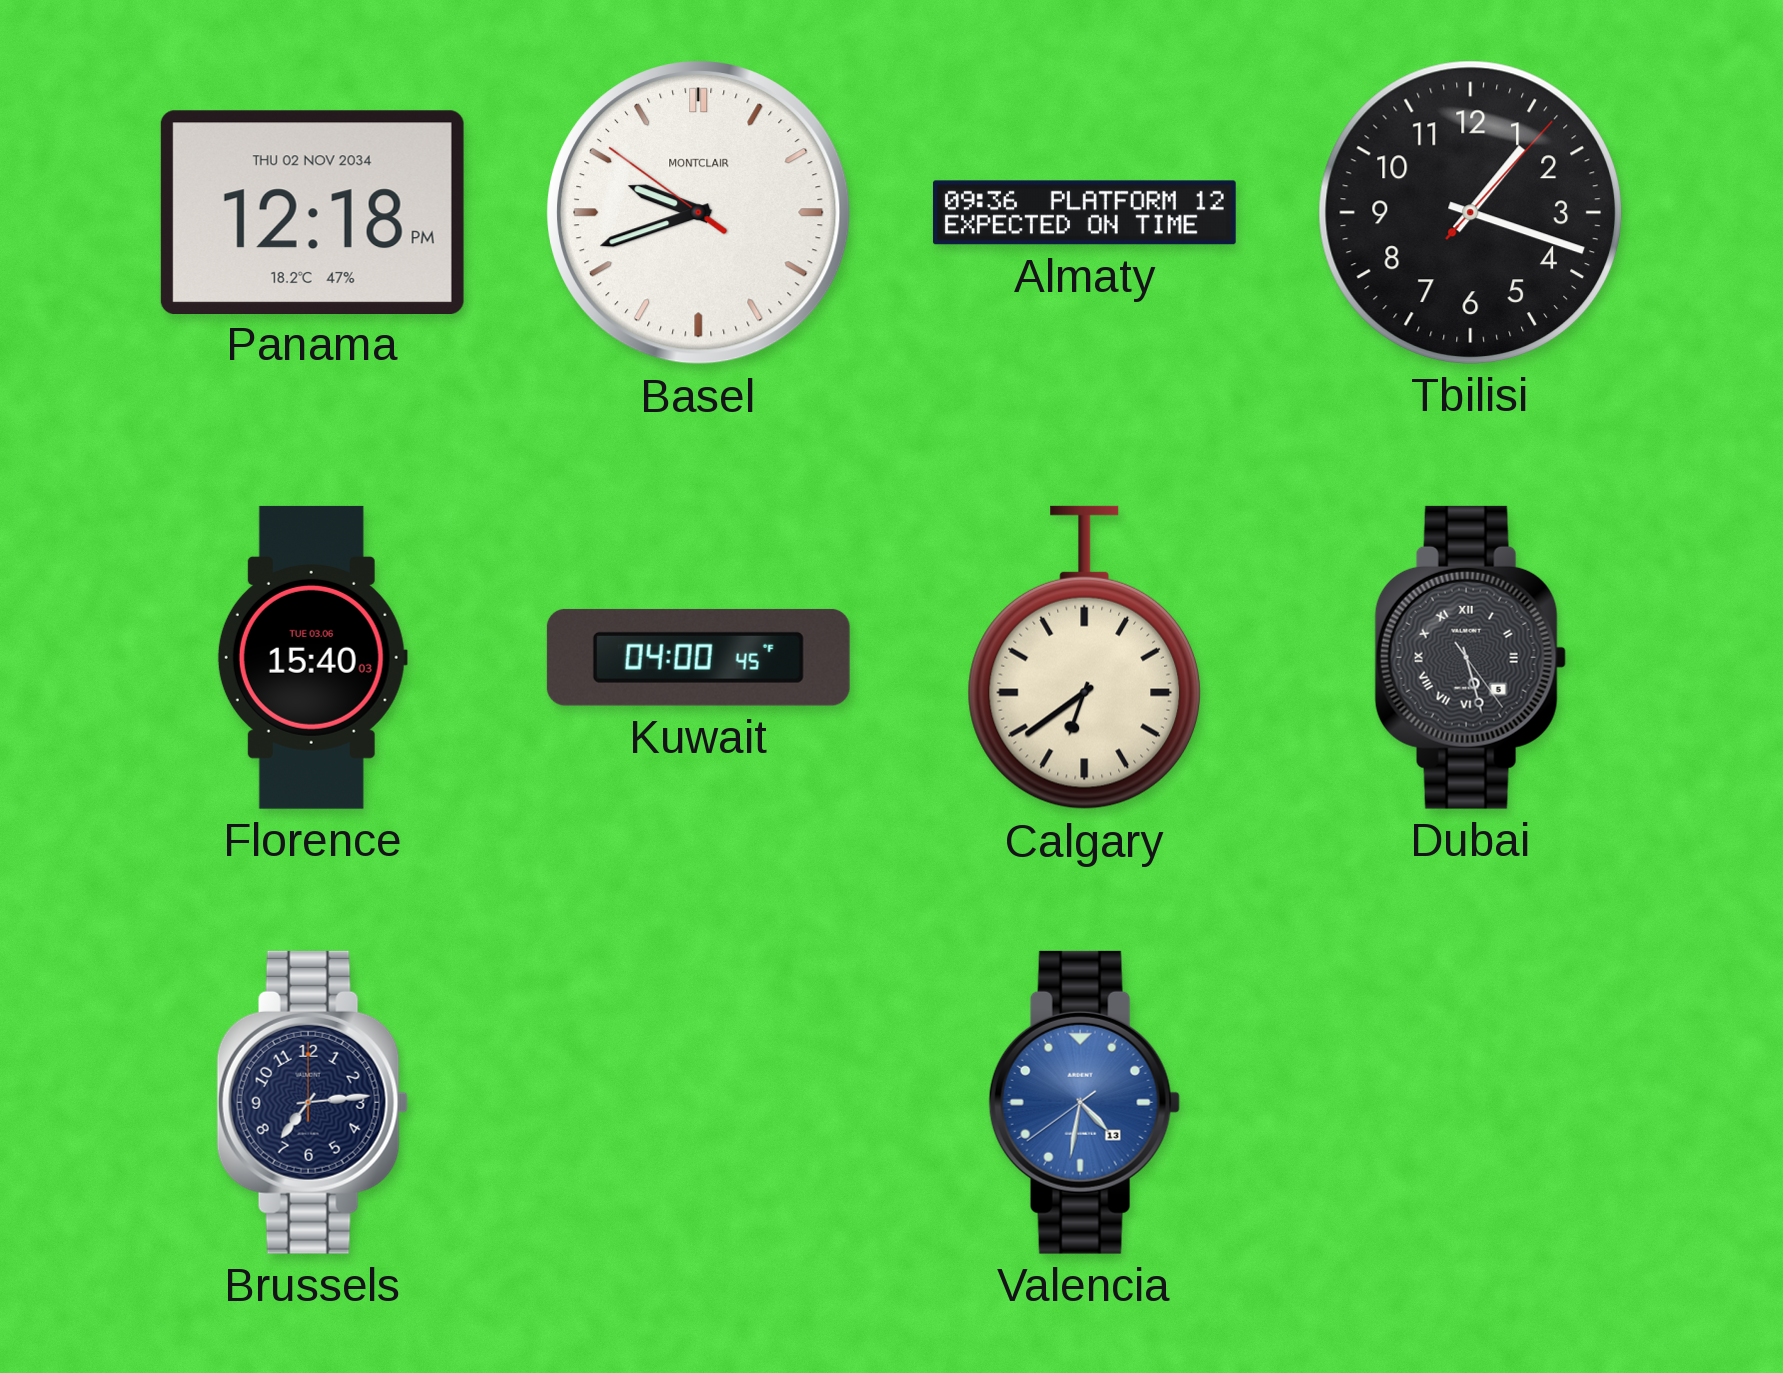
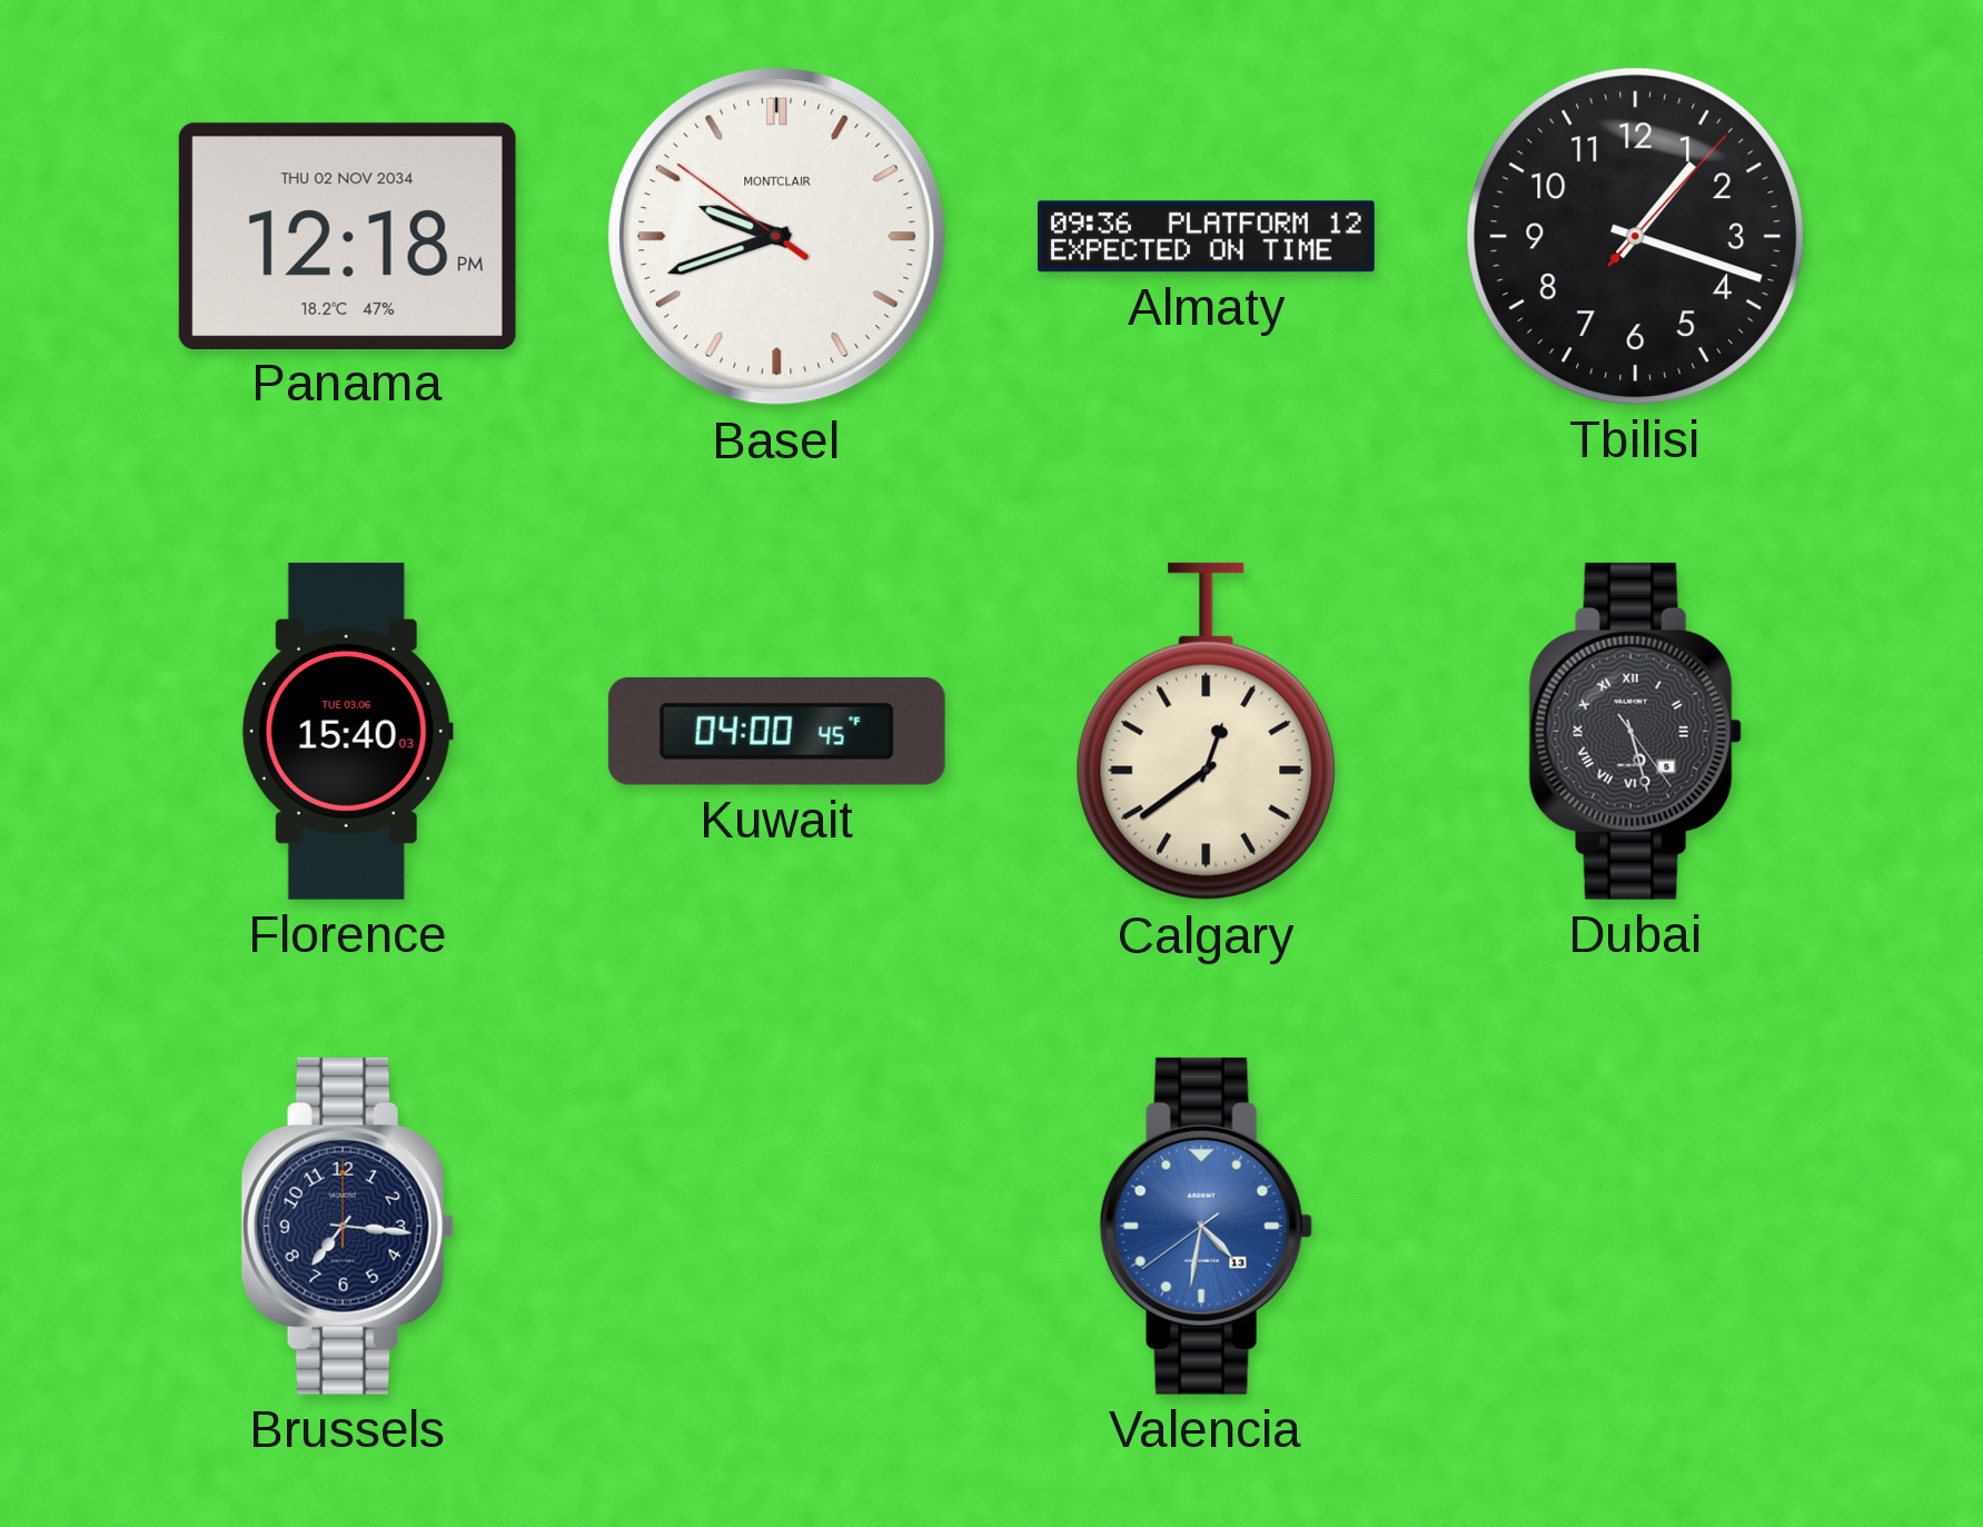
Calgary: 6:39 -> 12:39 (1207, 732)
Brussels: 7:14 -> 7:16 (347, 1226)
